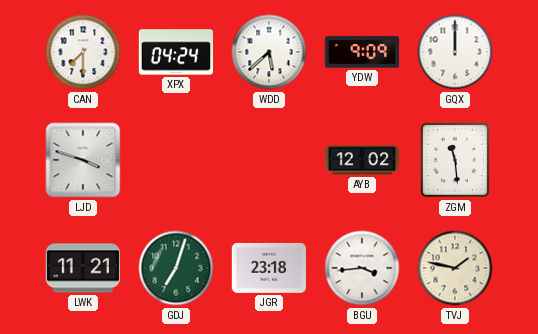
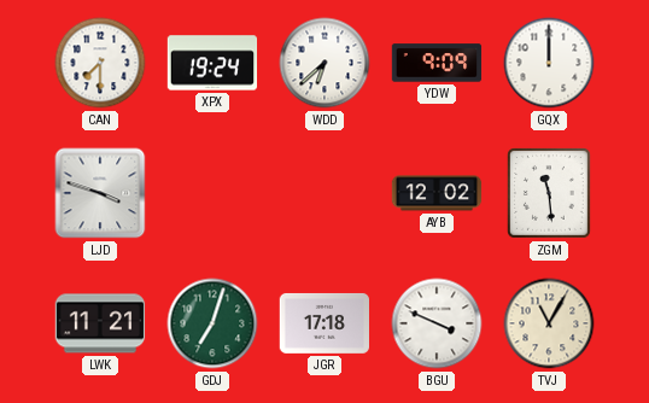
XPX: 04:24 -> 19:24 (212, 63)
WDD: 5:38 -> 6:38 (324, 63)
JGR: 23:18 -> 17:18 (324, 323)
BGU: 3:44 -> 3:49 (437, 323)
TVJ: 1:47 -> 11:05 (549, 323)
